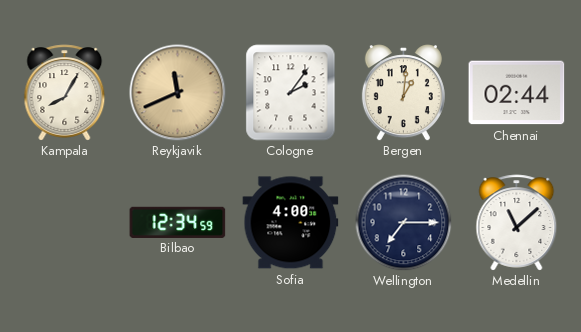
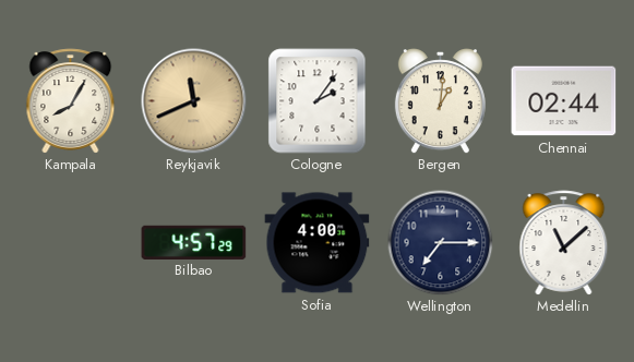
Bilbao: 12:34 -> 4:57 (194, 242)
